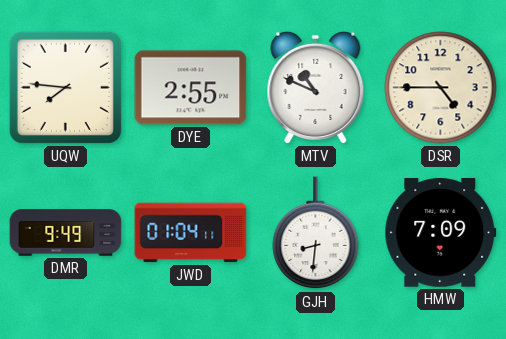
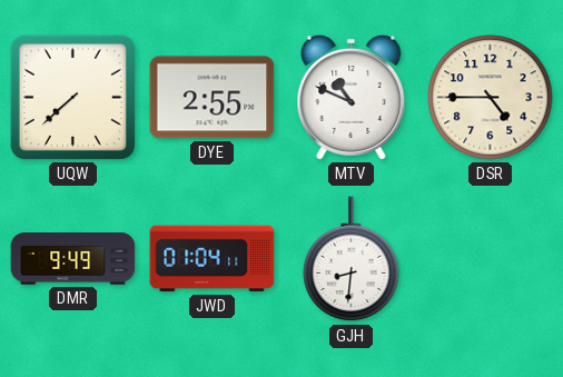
UQW: 7:46 -> 7:38 (72, 97)
HMW: 7:09 -> none (441, 233)
